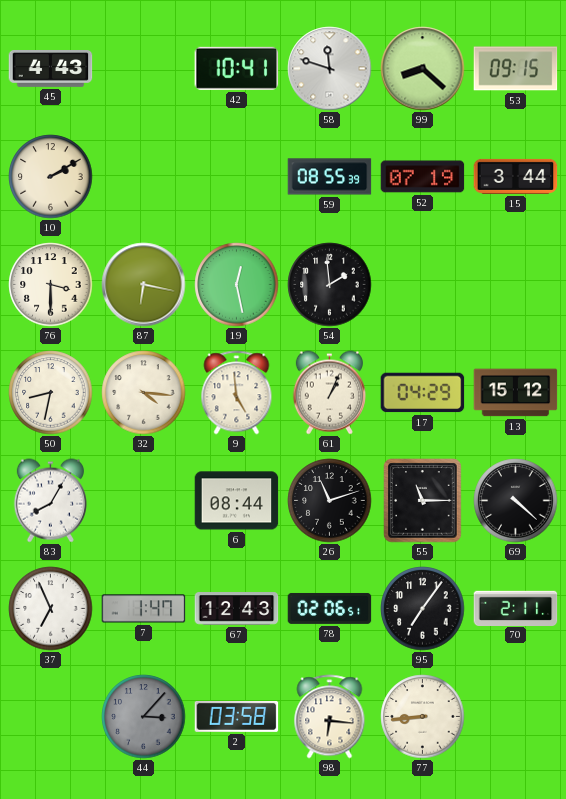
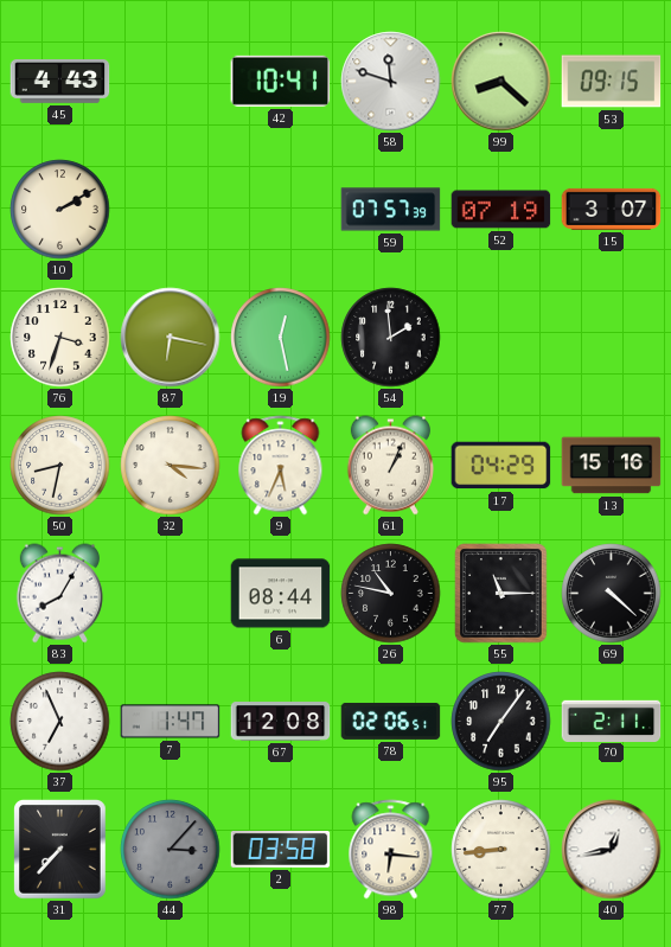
59: 08:55 -> 07:57 (391, 210)
15: 3:44 -> 3:07 (612, 209)
76: 3:30 -> 3:33 (60, 338)
9: 4:59 -> 5:34 (281, 466)
13: 15:12 -> 15:16 (612, 466)
26: 11:12 -> 10:47 (391, 594)
67: 12:43 -> 12:08 (281, 722)
31: none -> 7:37 (60, 850)
40: none -> 12:43 (612, 850)
